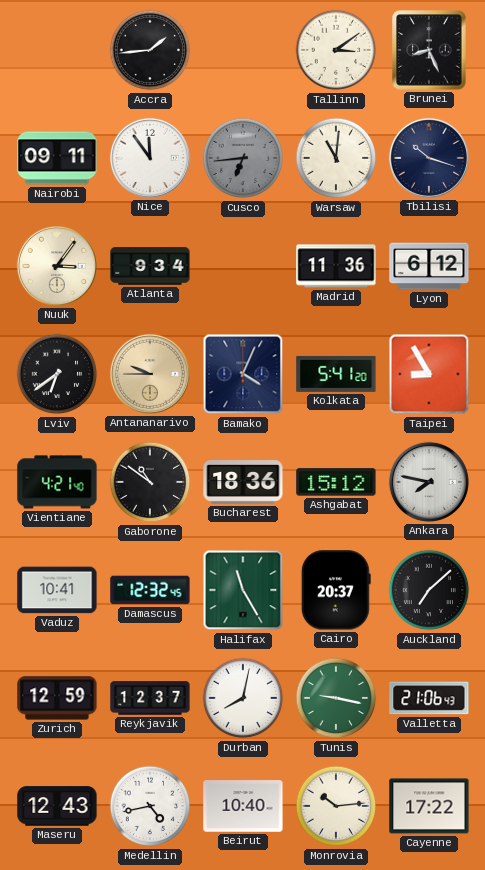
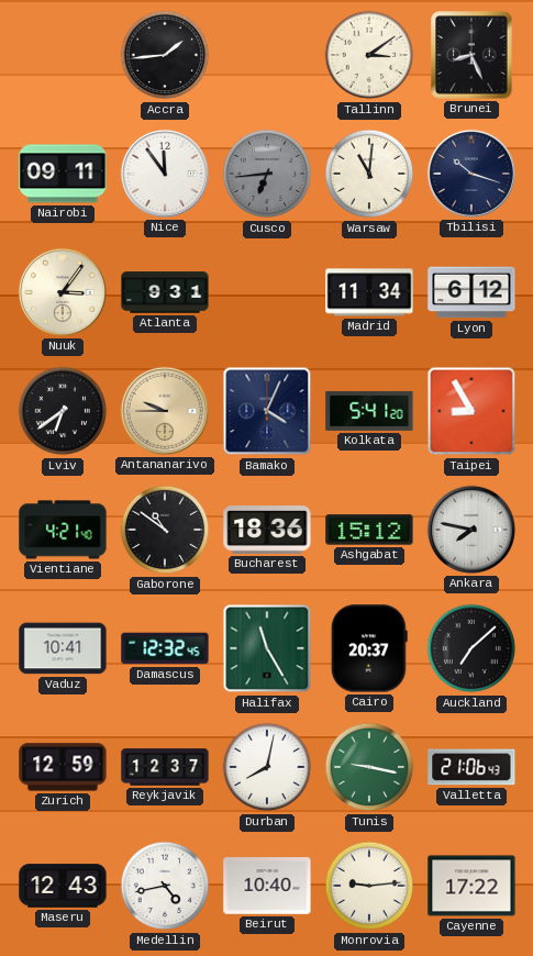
Atlanta: 9:34 -> 9:31 (165, 292)
Madrid: 11:36 -> 11:34 (369, 292)
Monrovia: 10:14 -> 9:14 (369, 886)
